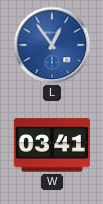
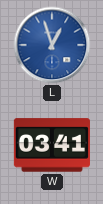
L: 12:54 -> 12:57 (52, 45)
